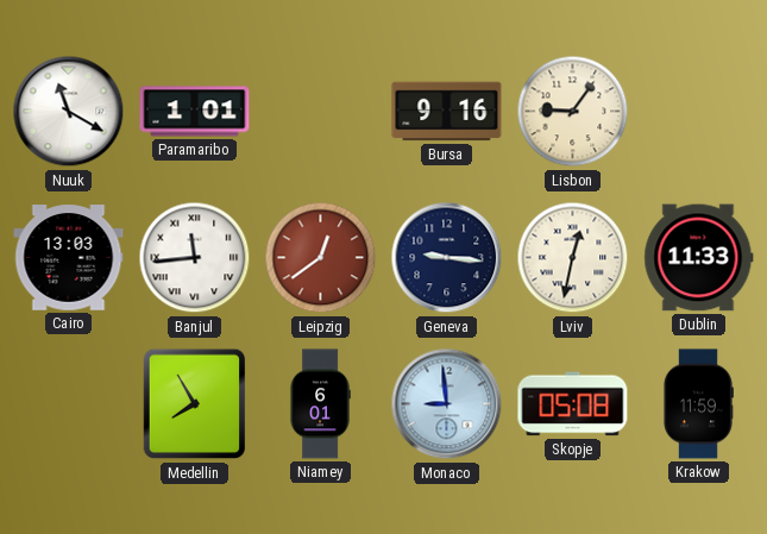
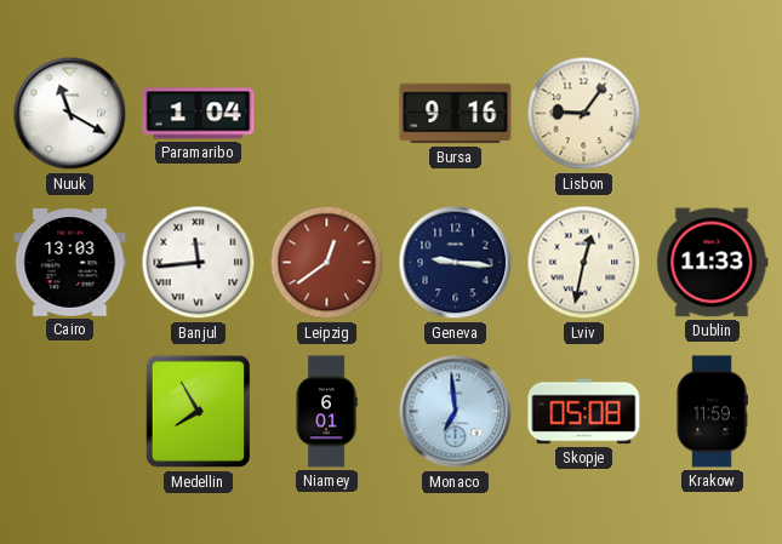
Paramaribo: 1:01 -> 1:04 (199, 114)
Monaco: 8:59 -> 6:59 (456, 412)
